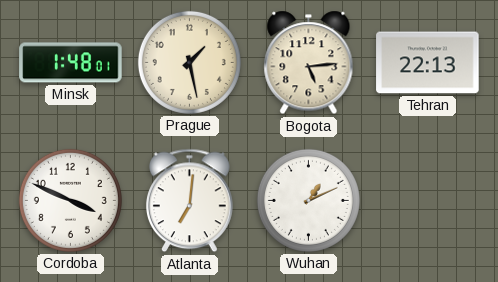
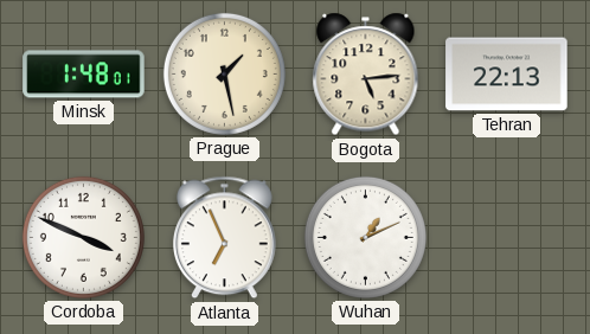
Atlanta: 7:01 -> 6:56 (224, 238)
